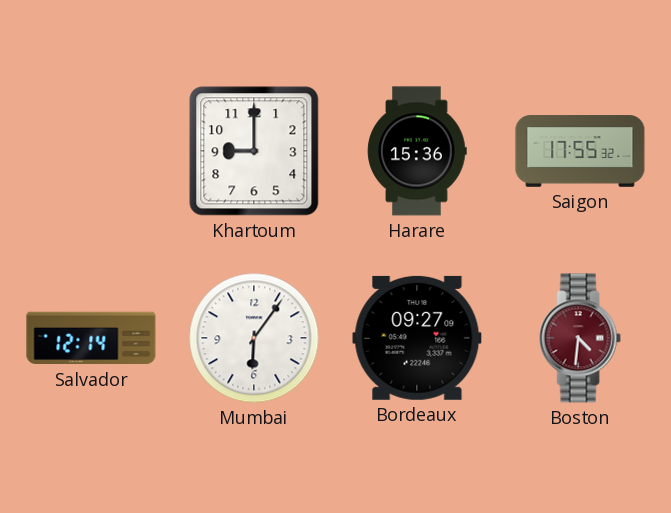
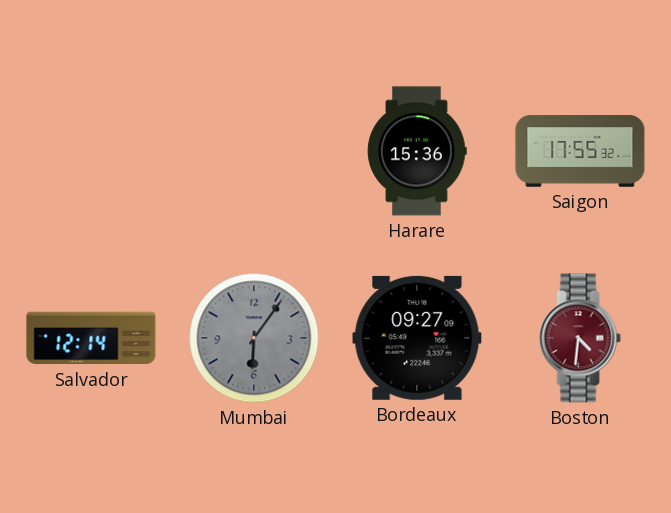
Khartoum: 9:00 -> none (254, 151)
Mumbai dial: white -> grey (254, 338)
